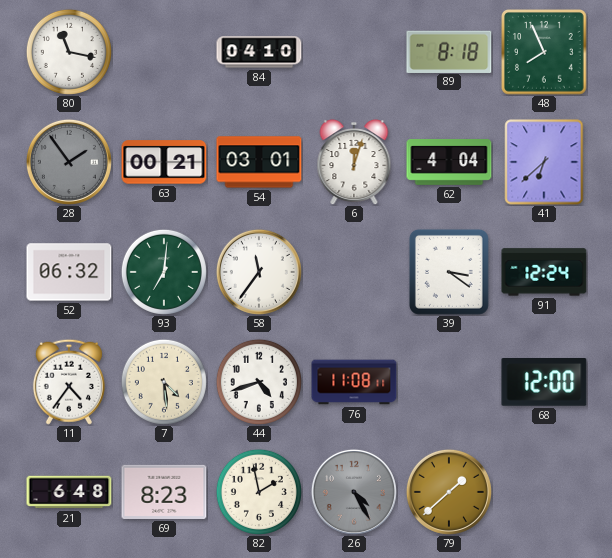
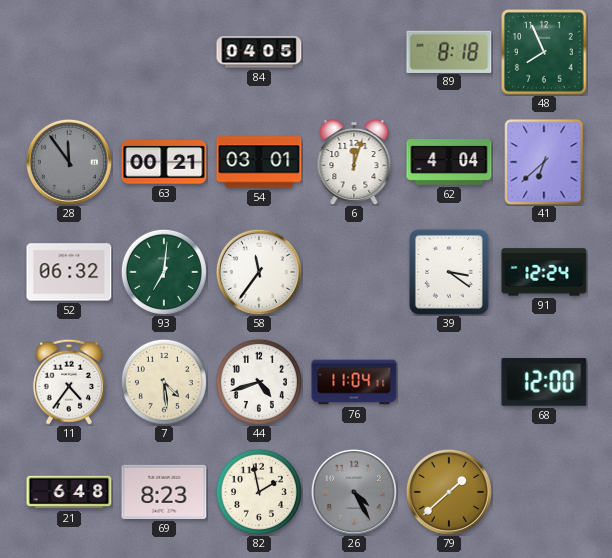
80: 11:17 -> none (69, 52)
84: 04:10 -> 04:05 (259, 52)
28: 1:54 -> 11:54 (69, 162)
76: 11:08 -> 11:04 (354, 382)
